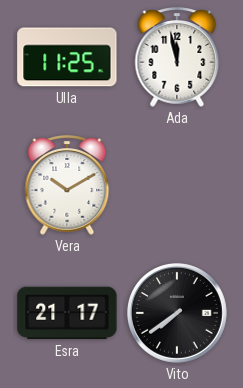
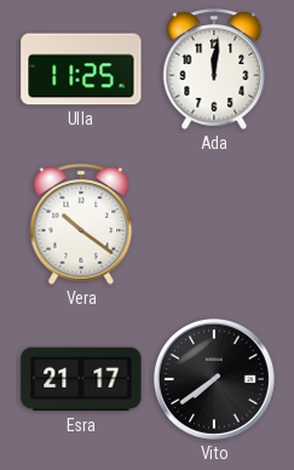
Ada: 11:58 -> 12:01 (214, 69)
Vera: 10:10 -> 10:21 (81, 224)
